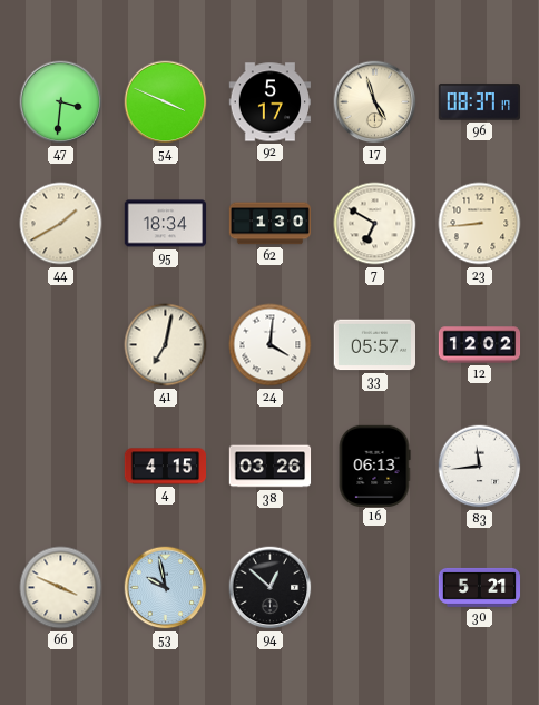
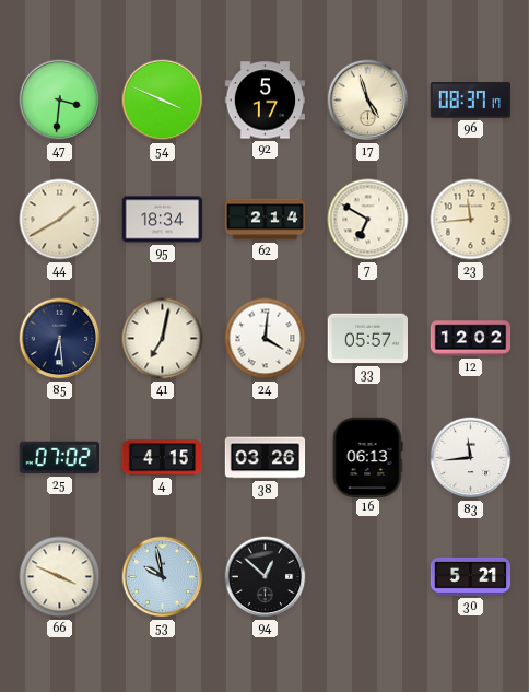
62: 1:30 -> 2:14 (266, 220)
23: 8:44 -> 11:44 (471, 220)
85: none -> 6:29 (60, 339)
25: none -> 07:02 (59, 458)
